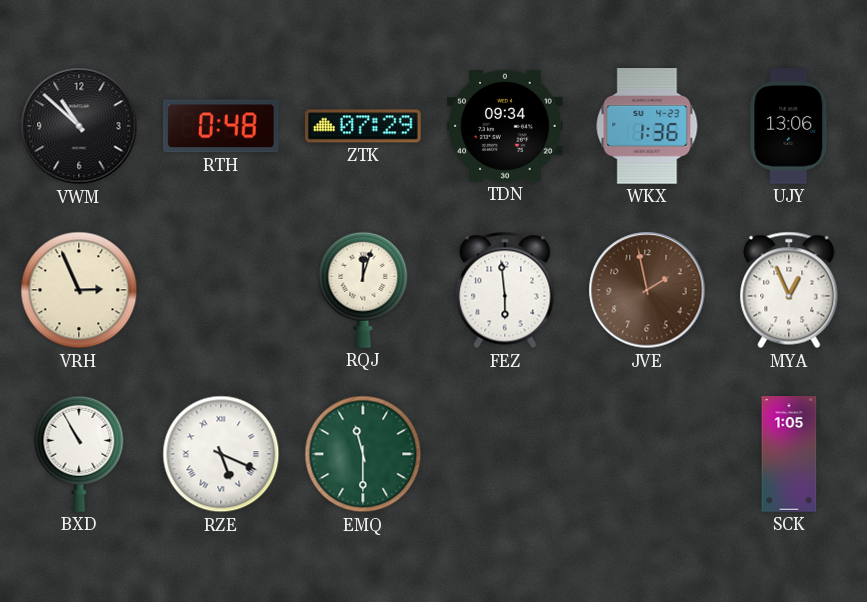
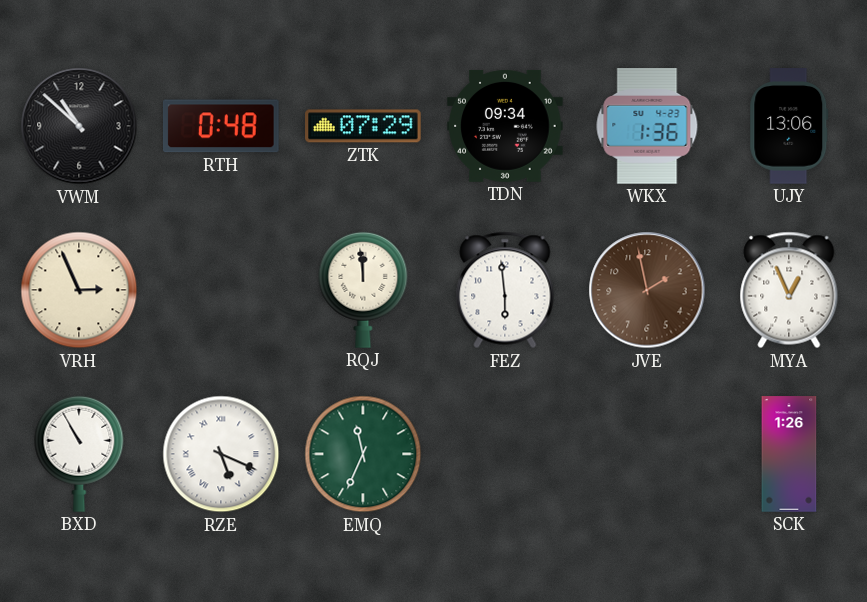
RQJ: 12:03 -> 11:59 (363, 290)
EMQ: 11:30 -> 11:34 (363, 454)
SCK: 1:05 -> 1:26 (789, 454)
